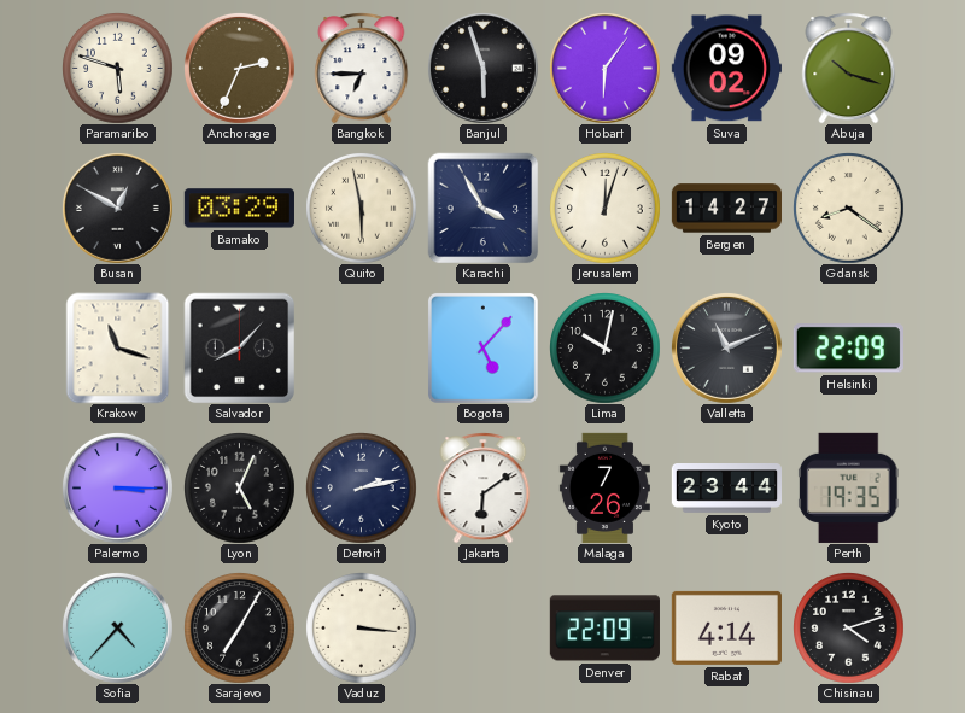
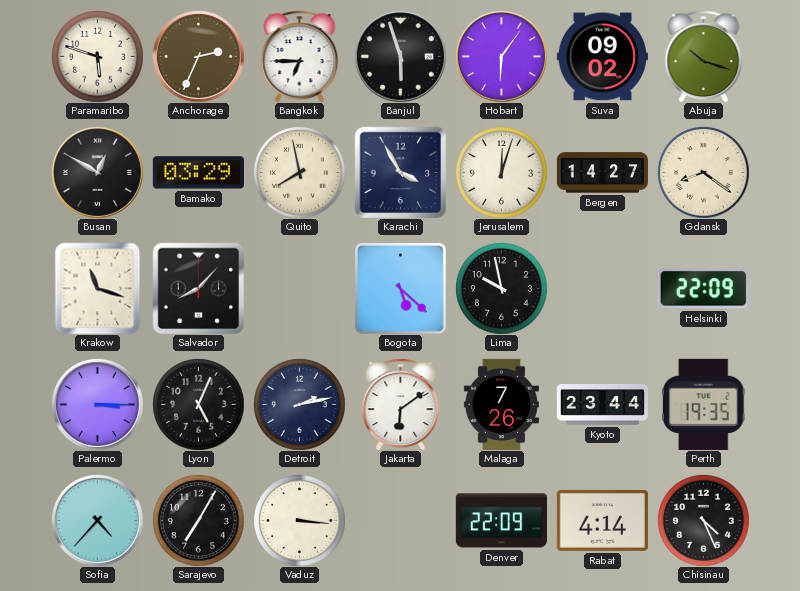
Quito: 5:58 -> 7:58 (300, 173)
Bogota: 5:07 -> 5:22 (400, 288)
Lima: 10:02 -> 9:58 (502, 289)
Valletta: 11:11 -> none (726, 347)
Chisinau: 4:12 -> 4:26 (704, 521)
